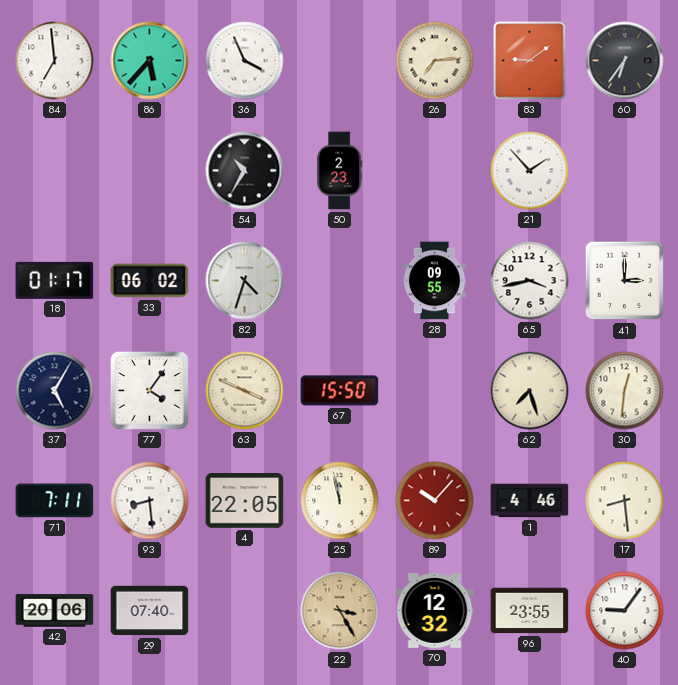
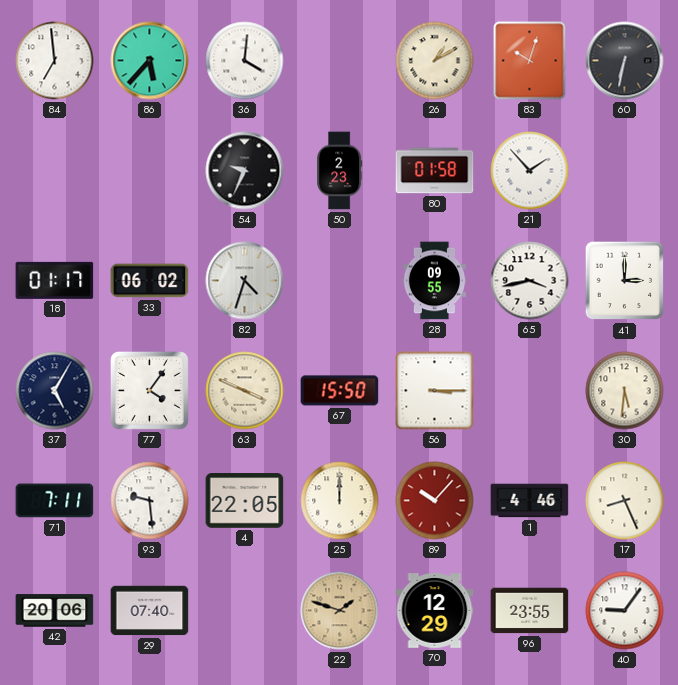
36: 3:56 -> 4:01 (245, 61)
26: 7:14 -> 1:10 (435, 61)
83: 9:09 -> 10:03 (530, 61)
60: 6:36 -> 6:32 (625, 61)
54: 10:35 -> 9:34 (245, 171)
80: none -> 01:58 (435, 171)
56: none -> 3:15 (435, 391)
62: 7:27 -> none (530, 391)
30: 12:31 -> 5:31 (625, 391)
93: 8:29 -> 9:29 (150, 501)
25: 11:58 -> 12:00 (340, 501)
17: 8:29 -> 8:26 (625, 501)
22: 3:25 -> 1:48 (340, 611)
70: 12:32 -> 12:29 (435, 611)
